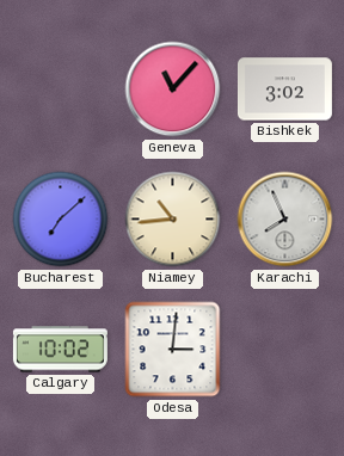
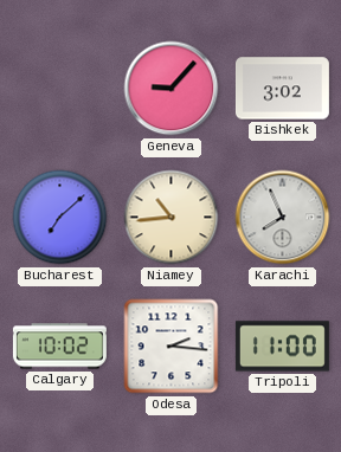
Geneva: 11:07 -> 9:07 (172, 89)
Odesa: 3:01 -> 2:16 (172, 347)
Tripoli: none -> 11:00 (282, 347)
